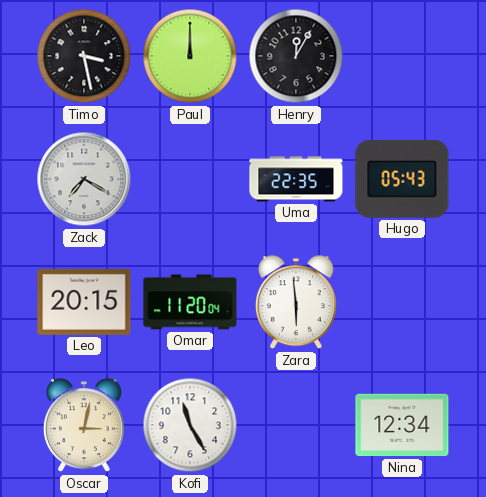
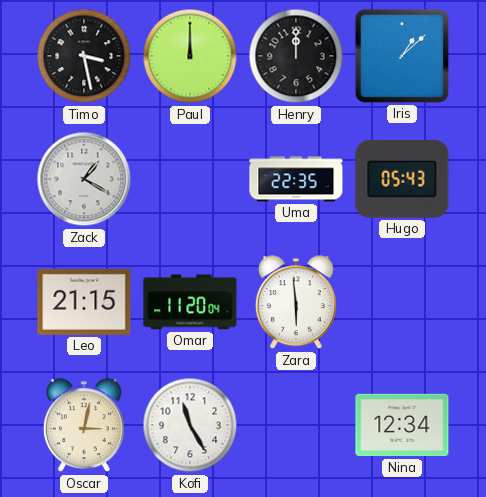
Henry: 12:05 -> 12:00 (296, 56)
Iris: none -> 1:08 (402, 56)
Zack: 7:20 -> 1:20 (84, 179)
Leo: 20:15 -> 21:15 (84, 302)
